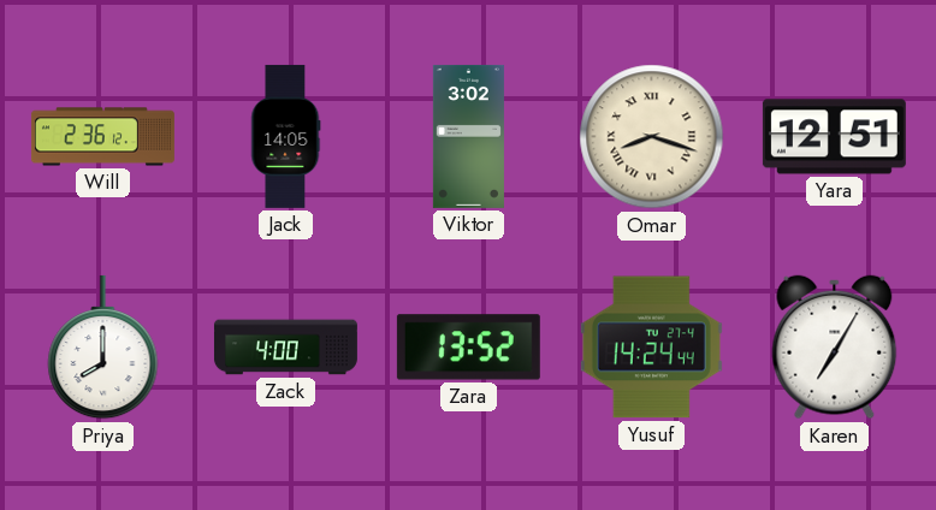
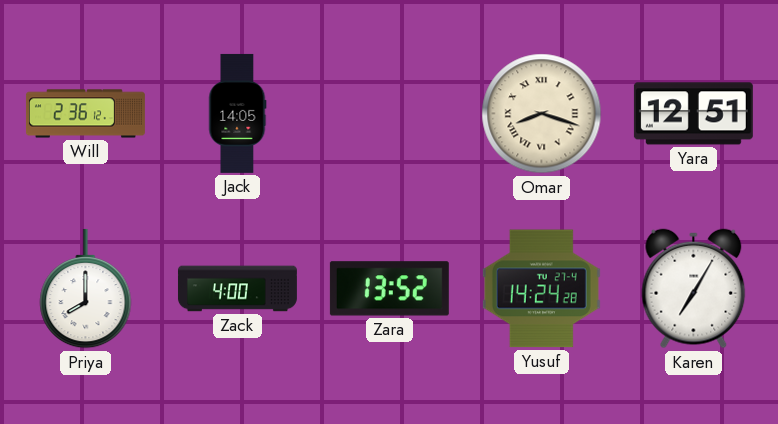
Viktor: 3:02 -> none (468, 136)
Yusuf: 14:24:44 -> 14:24:28 (541, 289)
